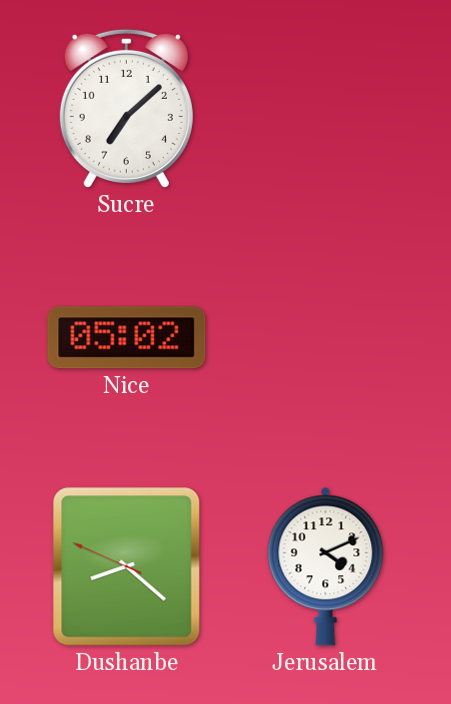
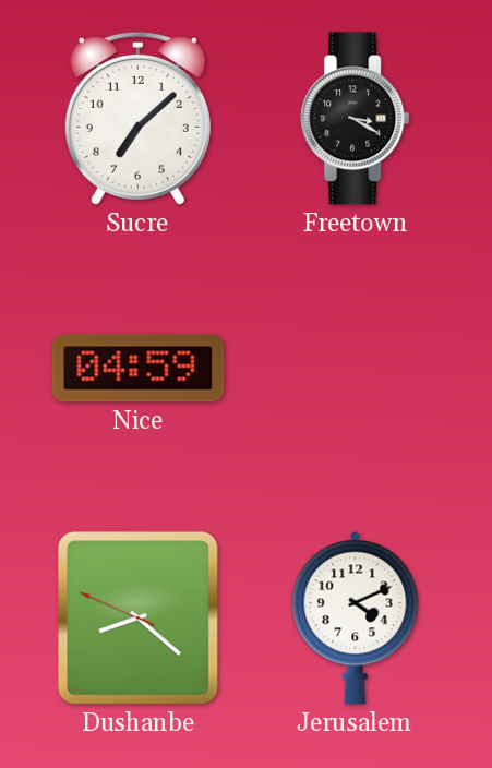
Freetown: none -> 3:20 (356, 119)
Nice: 05:02 -> 04:59 (139, 369)
